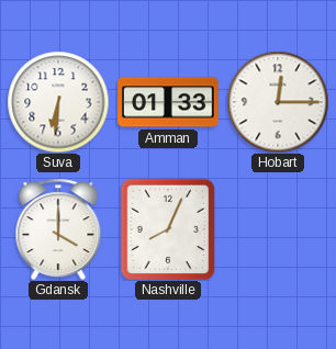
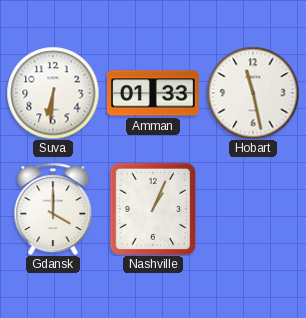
Hobart: 12:15 -> 11:28 (253, 93)
Nashville: 8:04 -> 1:04 (153, 209)
